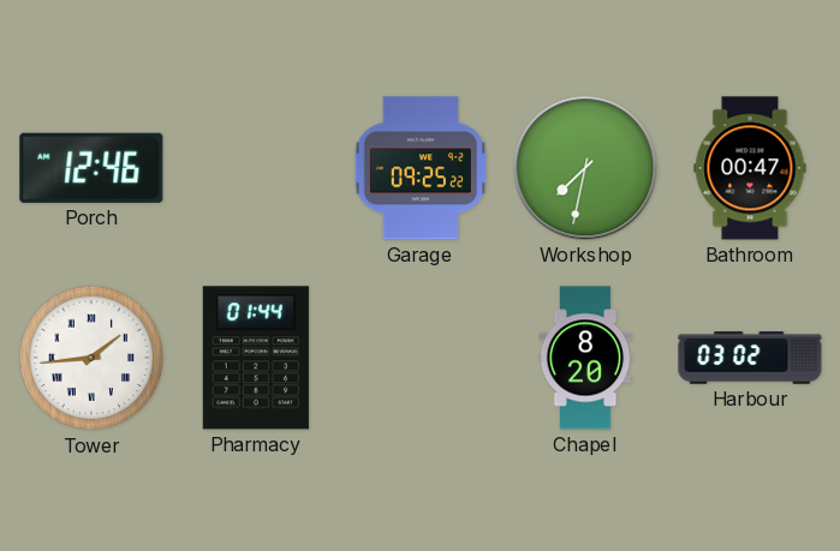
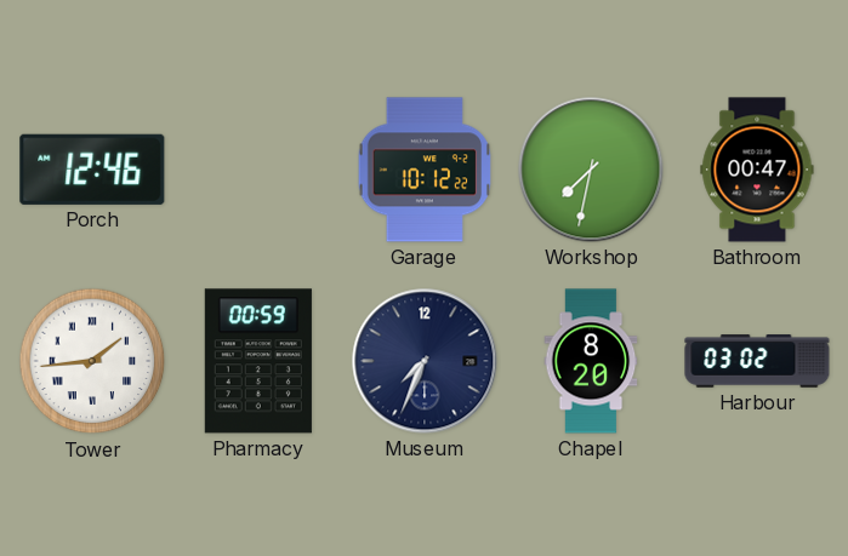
Garage: 09:25 -> 10:12 (423, 170)
Pharmacy: 01:44 -> 00:59 (258, 361)
Museum: none -> 7:34 (425, 361)
